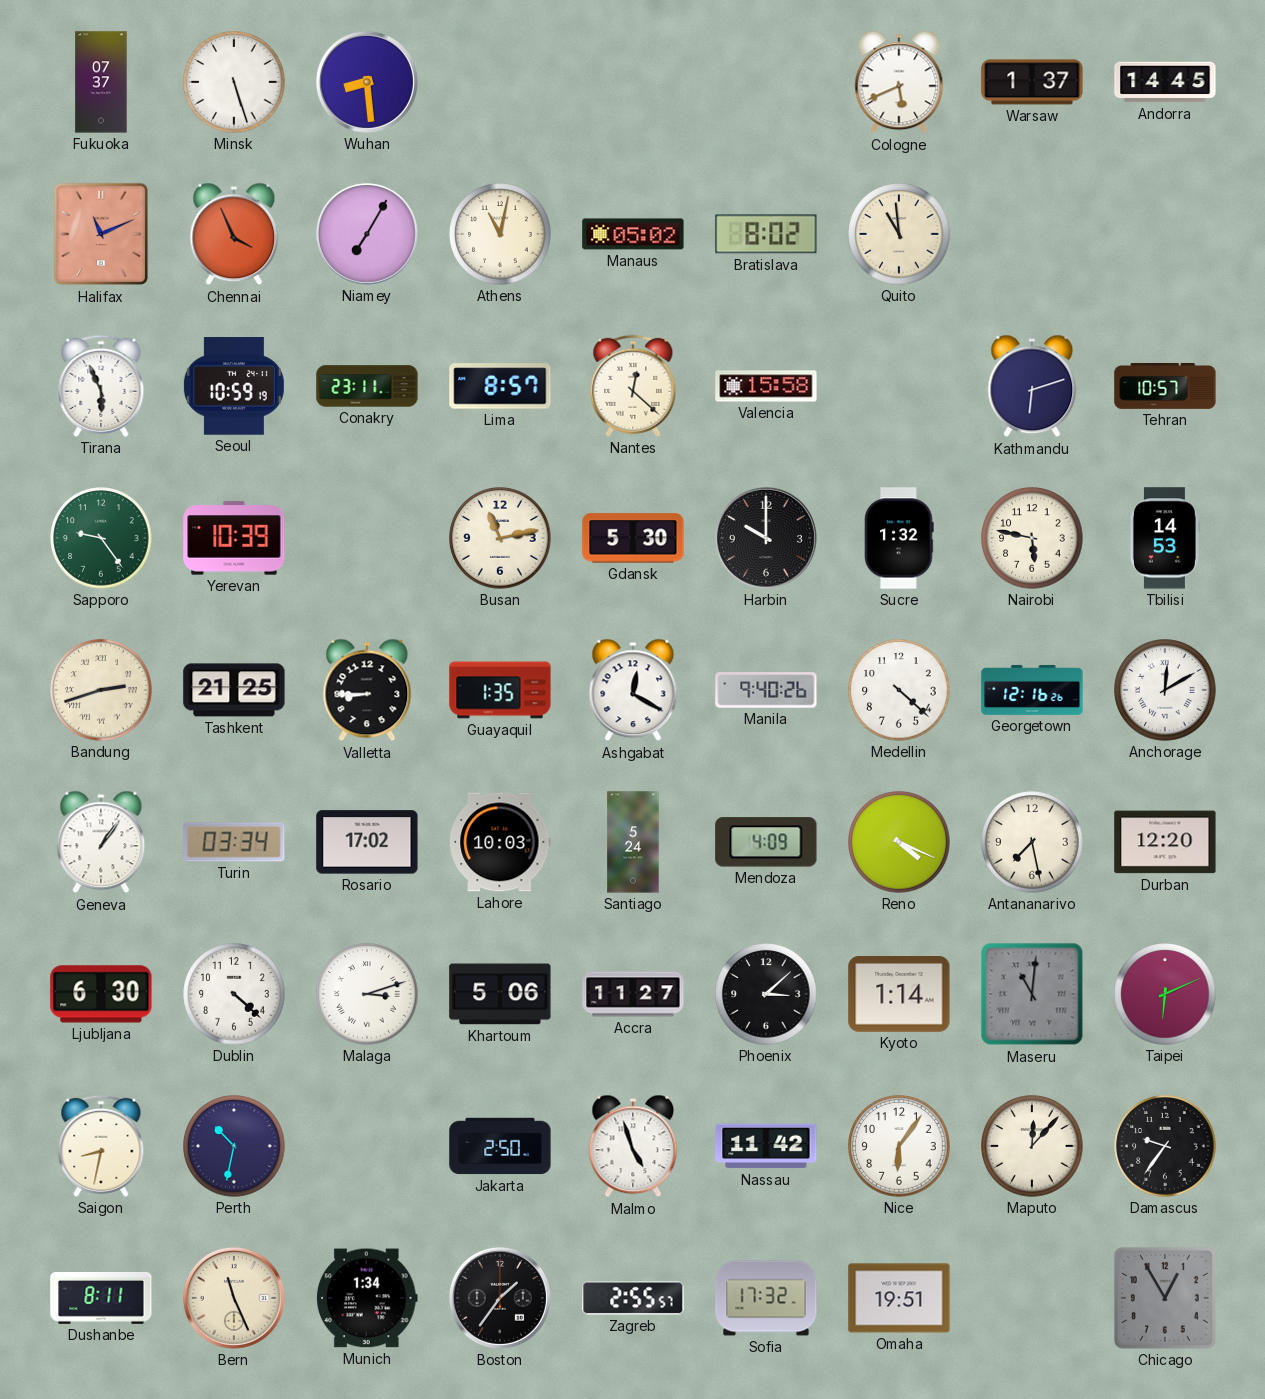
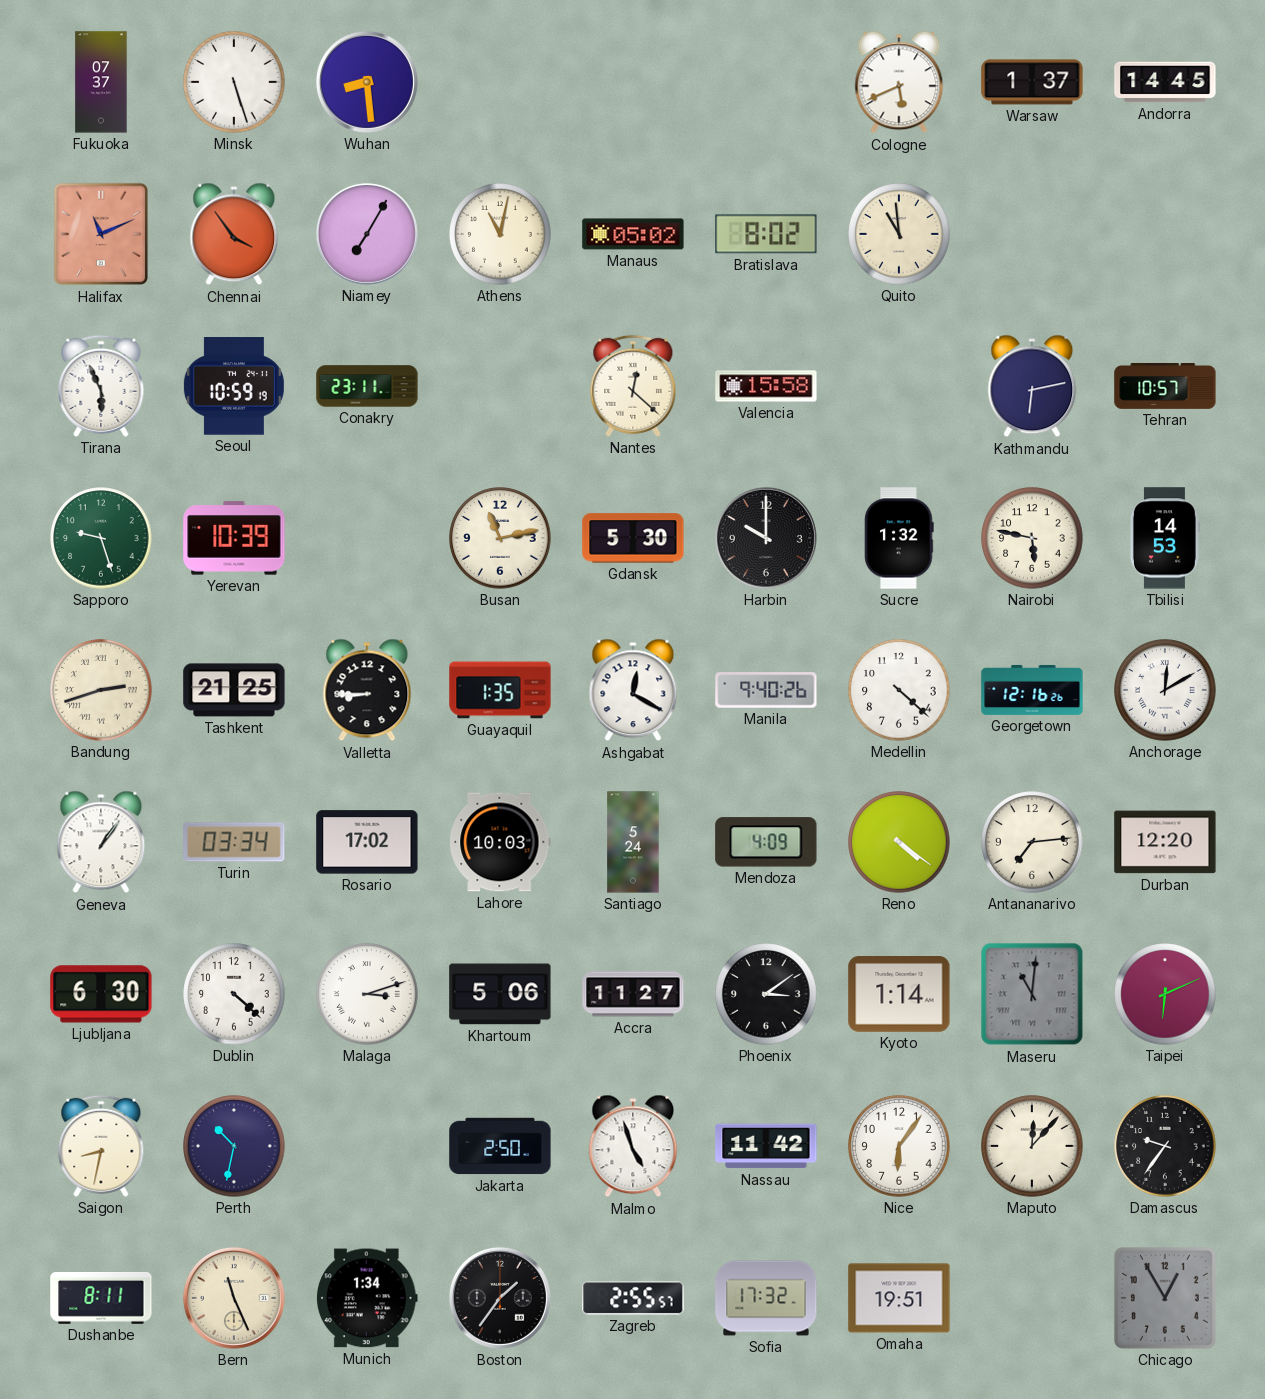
Chennai: 3:56 -> 3:54 (234, 234)
Lima: 8:57 -> none (500, 386)
Kathmandu: 6:12 -> 6:13 (1032, 386)
Sapporo: 9:24 -> 9:27 (101, 538)
Reno: 4:19 -> 4:21 (899, 842)
Antananarivo: 7:28 -> 7:14 (1032, 842)
Phoenix: 3:08 -> 3:09 (766, 994)
